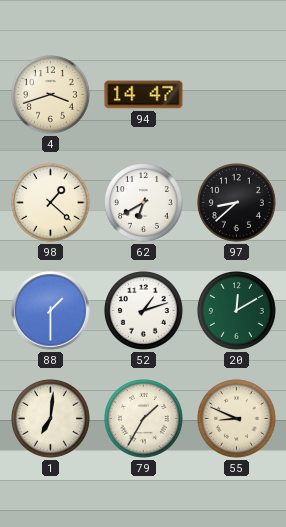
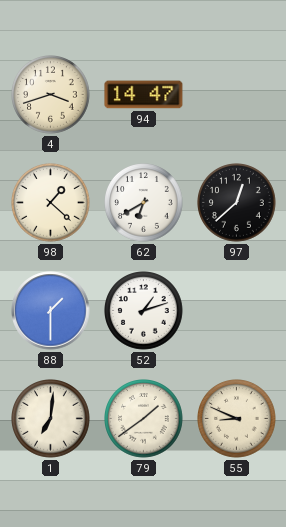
97: 8:38 -> 12:38 (237, 203)
20: 12:10 -> none (237, 311)
79: 1:35 -> 1:39 (144, 419)
